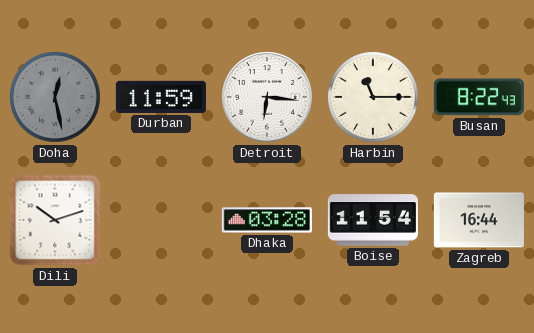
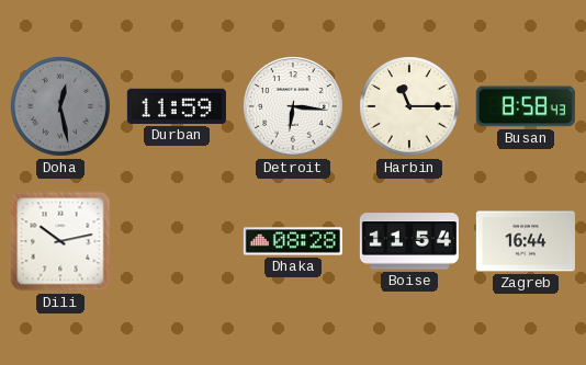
Busan: 8:22 -> 8:58 (526, 106)
Dili: 10:12 -> 10:13 (60, 241)
Dhaka: 03:28 -> 08:28 (293, 241)
